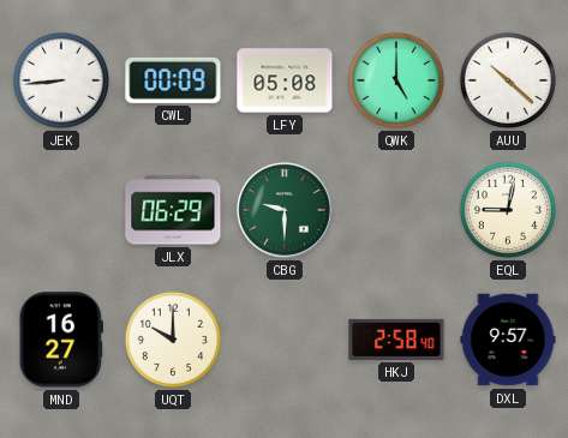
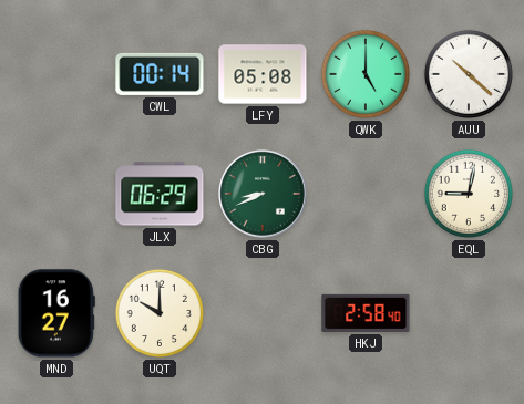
JEK: 8:44 -> none (61, 80)
CWL: 00:09 -> 00:14 (160, 74)
CBG: 9:30 -> 8:41 (263, 194)
DXL: 9:57 -> none (508, 340)
